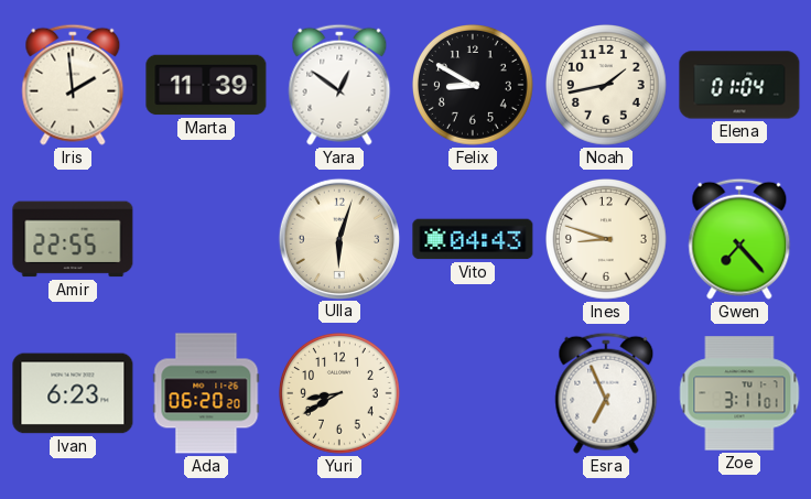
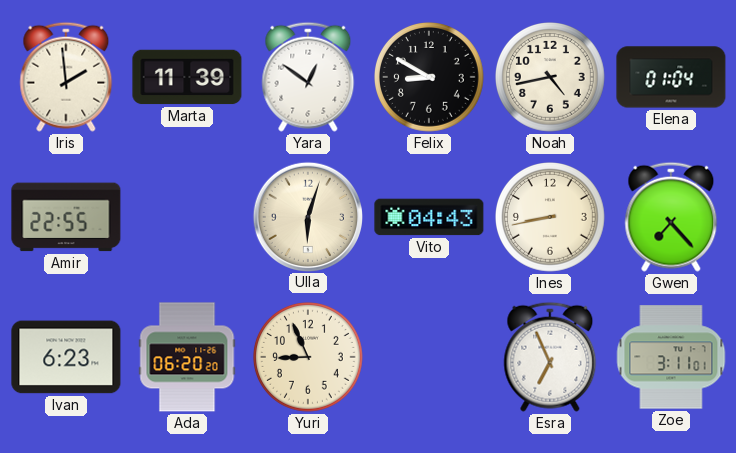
Noah: 1:43 -> 4:43 (551, 78)
Ines: 8:48 -> 8:43 (551, 218)
Yuri: 8:40 -> 8:56 (309, 358)
